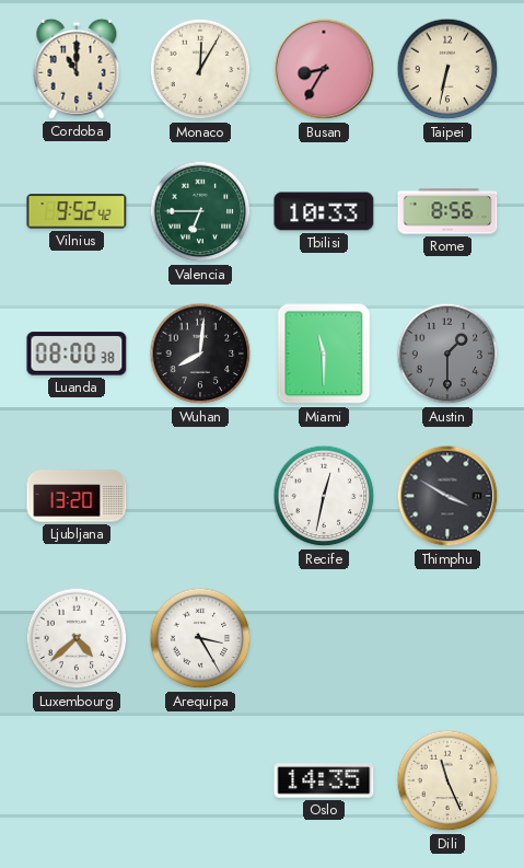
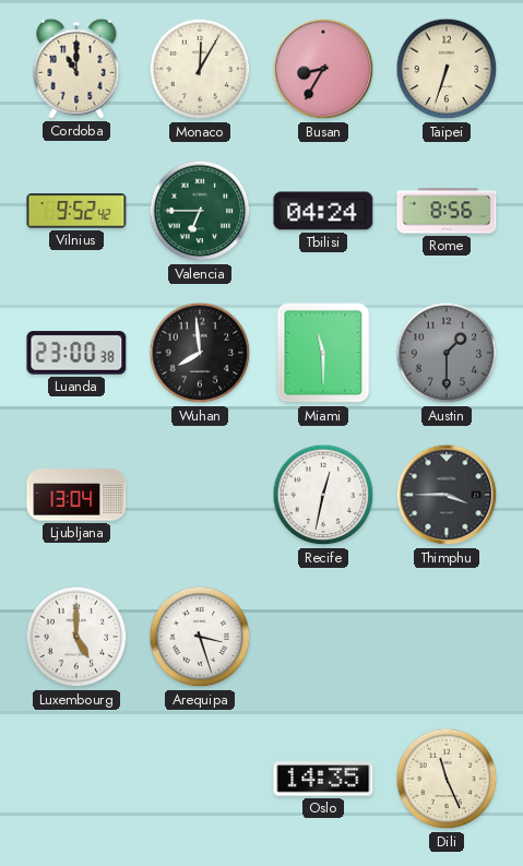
Taipei: 6:32 -> 6:33 (447, 69)
Tbilisi: 10:33 -> 04:24 (323, 211)
Luanda: 08:00 -> 23:00 (76, 353)
Wuhan: 8:01 -> 7:59 (200, 353)
Ljubljana: 13:20 -> 13:04 (76, 495)
Thimphu: 3:50 -> 3:45 (447, 495)
Luxembourg: 4:38 -> 5:00 (76, 637)
Arequipa: 3:25 -> 3:27 (200, 637)
